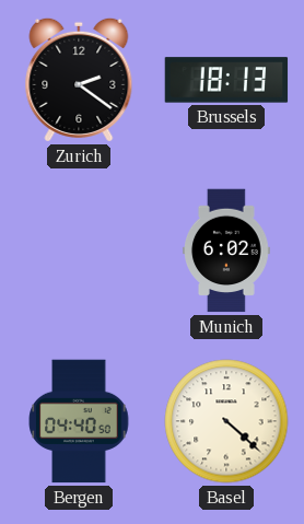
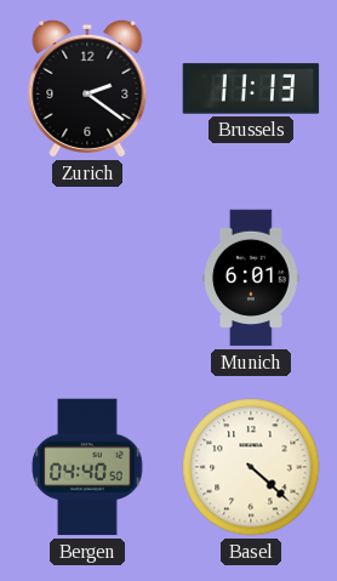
Brussels: 18:13 -> 11:13 (251, 89)
Munich: 6:02 -> 6:01 (252, 278)
